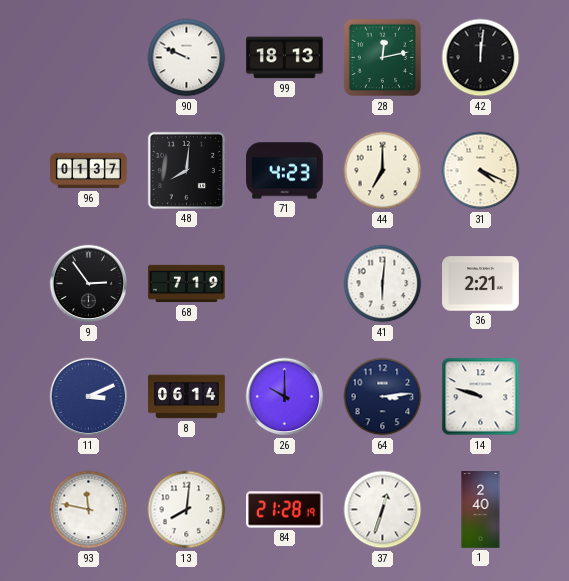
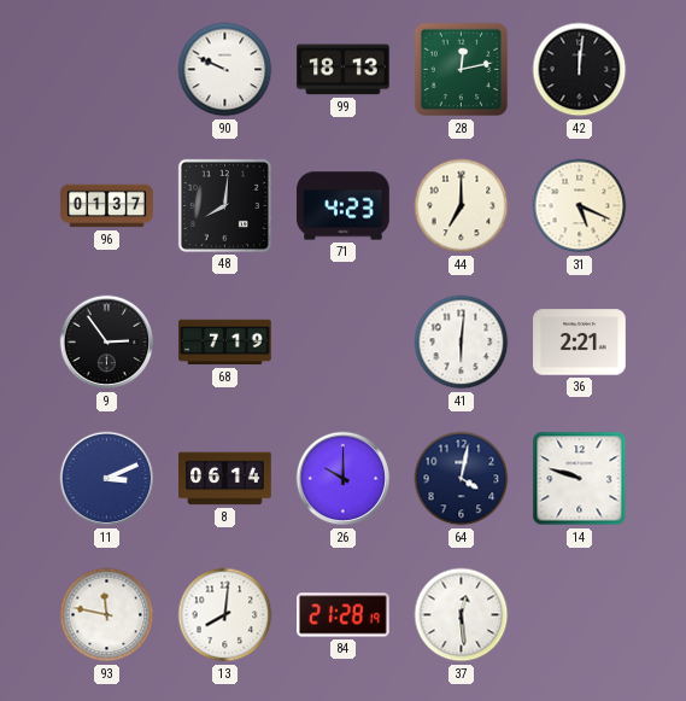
31: 4:19 -> 5:19 (580, 206)
64: 3:14 -> 4:02 (462, 479)
37: 12:33 -> 12:29 (462, 615)
1: 2:40 -> none (481, 510)
